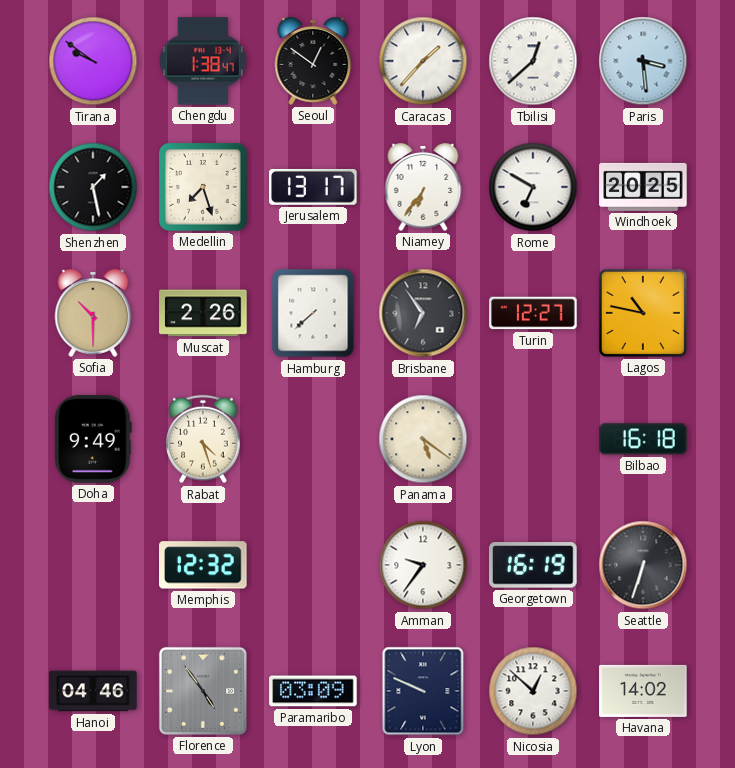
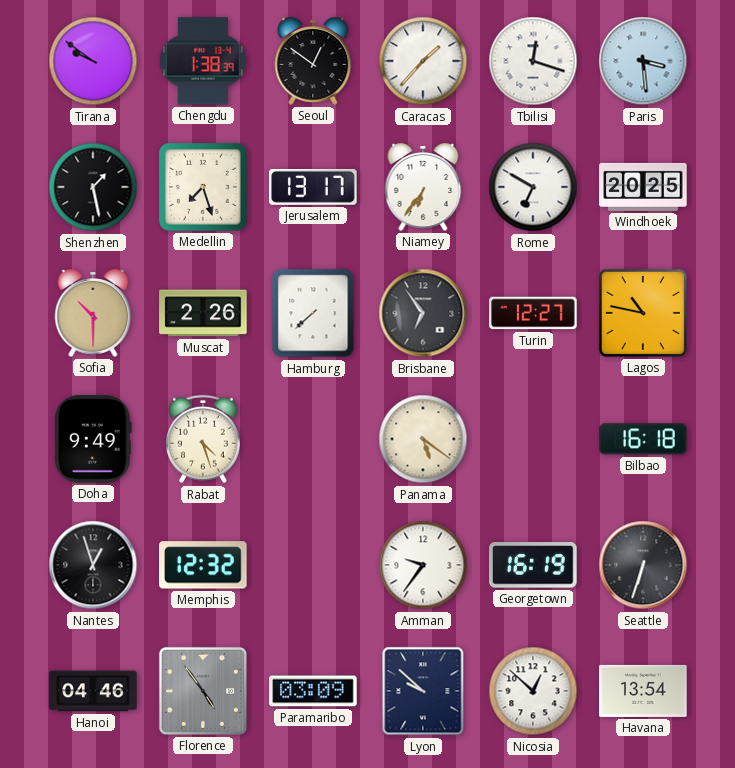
Chengdu: 1:38:47 -> 1:38:39 (203, 61)
Tbilisi: 12:38 -> 12:18 (533, 61)
Nantes: none -> 12:57 (93, 565)
Lyon: 9:49 -> 9:52 (423, 691)
Havana: 14:02 -> 13:54 (643, 691)
